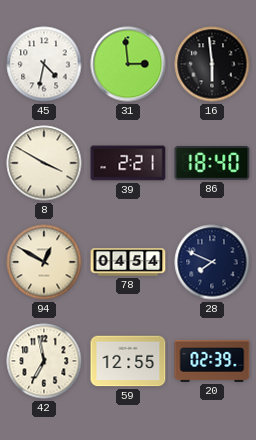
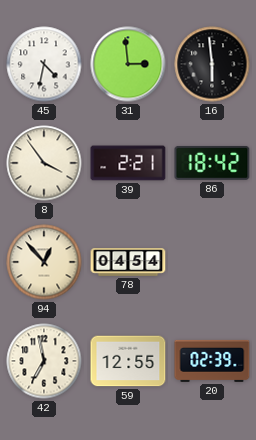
8: 3:50 -> 3:54 (44, 163)
86: 18:40 -> 18:42 (212, 163)
94: 12:50 -> 12:53 (44, 262)
28: 7:49 -> none (212, 262)
